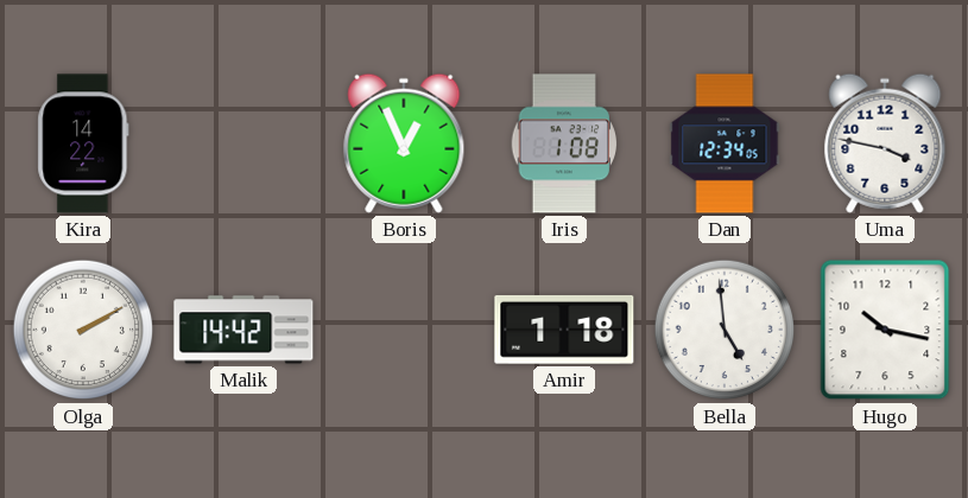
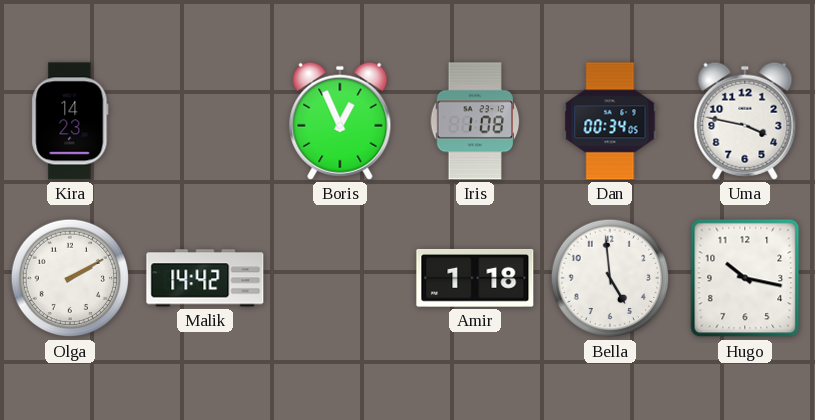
Kira: 14:22 -> 14:23 (70, 121)
Dan: 12:34 -> 00:34 (610, 121)
